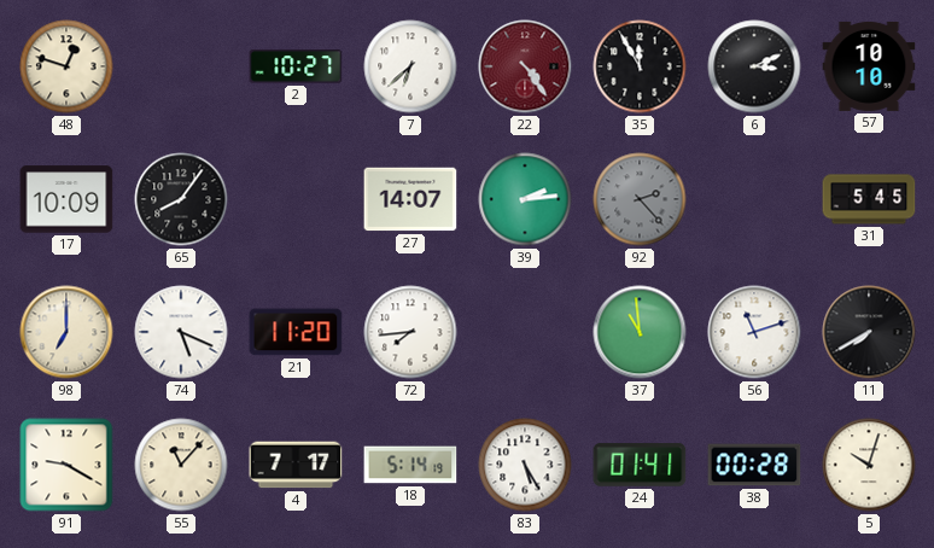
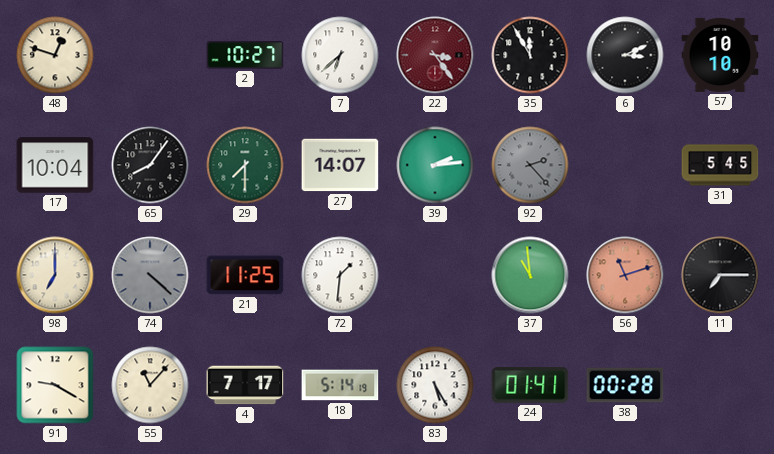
22: 4:24 -> 3:24 (435, 55)
17: 10:09 -> 10:04 (55, 165)
29: none -> 7:30 (245, 165)
74: 5:19 -> 4:22 (150, 275)
74 dial: white -> grey (150, 275)
21: 11:20 -> 11:25 (245, 275)
72: 7:44 -> 1:31 (340, 275)
56 dial: white -> salmon (625, 275)
11: 7:40 -> 7:15 (720, 275)
5: 10:03 -> none (869, 465)
